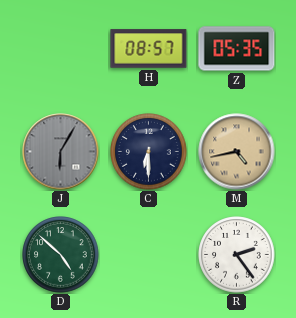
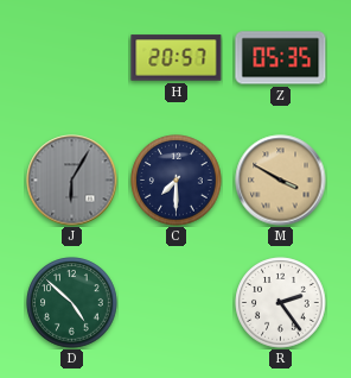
H: 08:57 -> 20:57 (177, 58)
C: 6:30 -> 7:30 (177, 181)
M: 4:43 -> 3:50 (281, 181)
